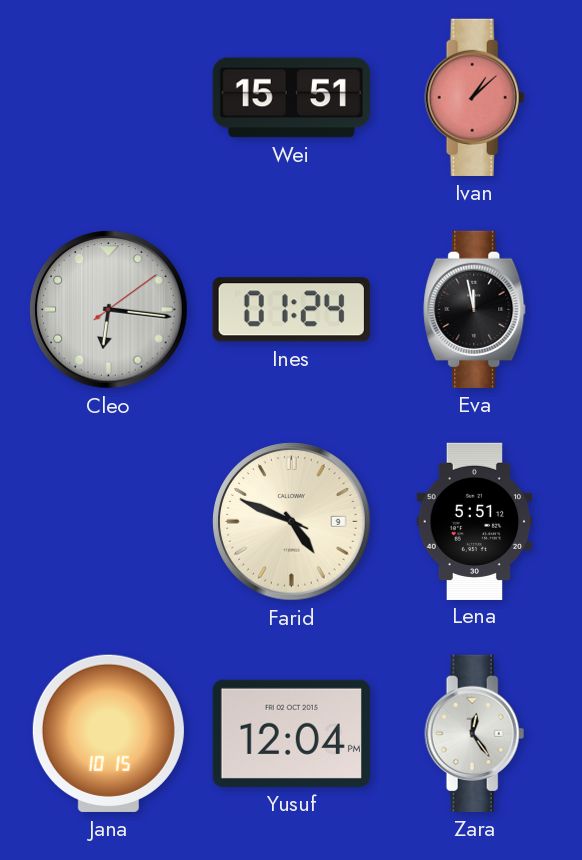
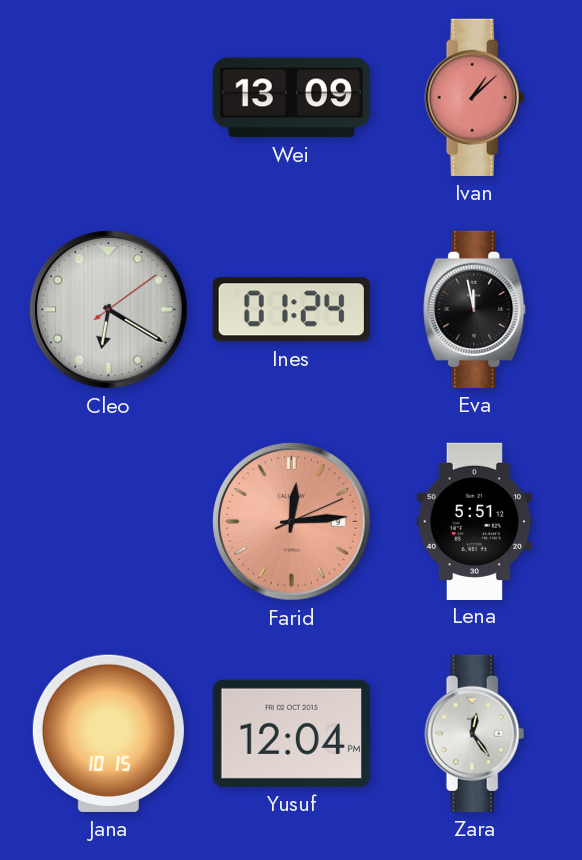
Wei: 15:51 -> 13:09 (291, 98)
Cleo: 6:16 -> 6:20 (109, 310)
Farid: 4:48 -> 12:14 (292, 522)
Farid dial: cream -> salmon (292, 522)
